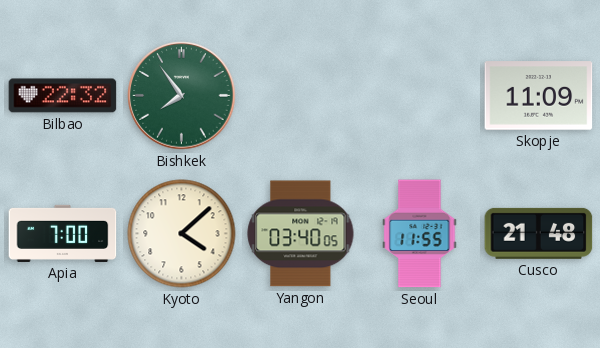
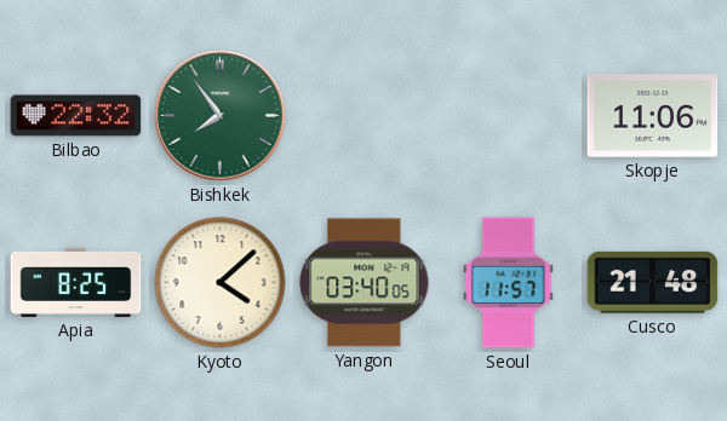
Skopje: 11:09 -> 11:06 (653, 116)
Apia: 7:00 -> 8:25 (76, 282)
Seoul: 11:55 -> 11:57 (509, 283)
